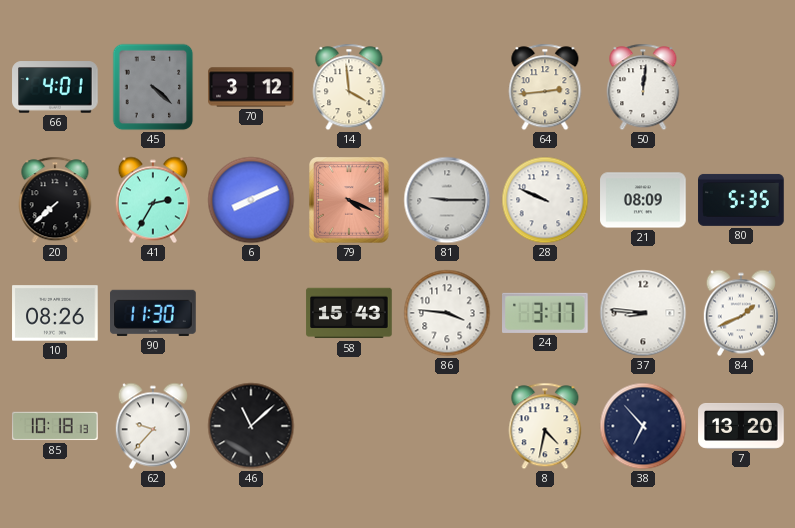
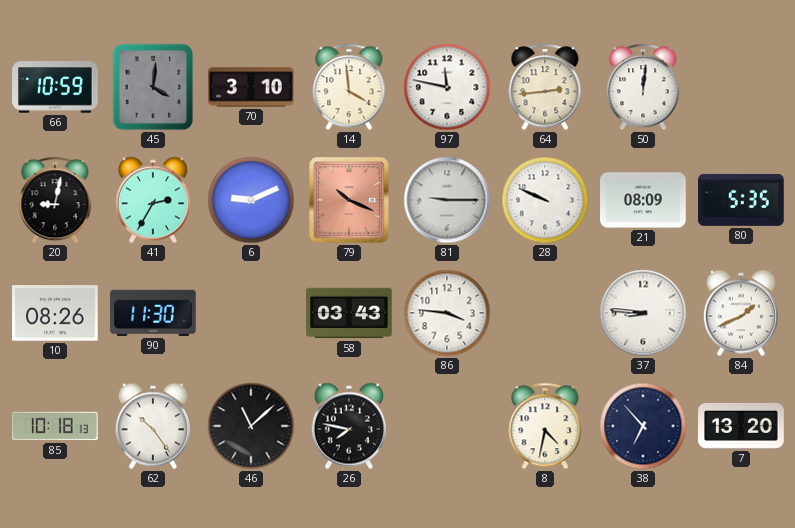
66: 4:01 -> 10:59 (55, 87)
45: 4:22 -> 4:01 (153, 87)
70: 3:12 -> 3:10 (251, 87)
97: none -> 11:47 (447, 87)
20: 7:38 -> 9:02 (55, 200)
6: 8:11 -> 9:11 (251, 200)
79: 4:19 -> 10:19 (349, 200)
58: 15:43 -> 03:43 (349, 313)
24: 3:17 -> none (546, 313)
62: 9:37 -> 10:24 (153, 426)
26: none -> 7:47 (349, 426)
